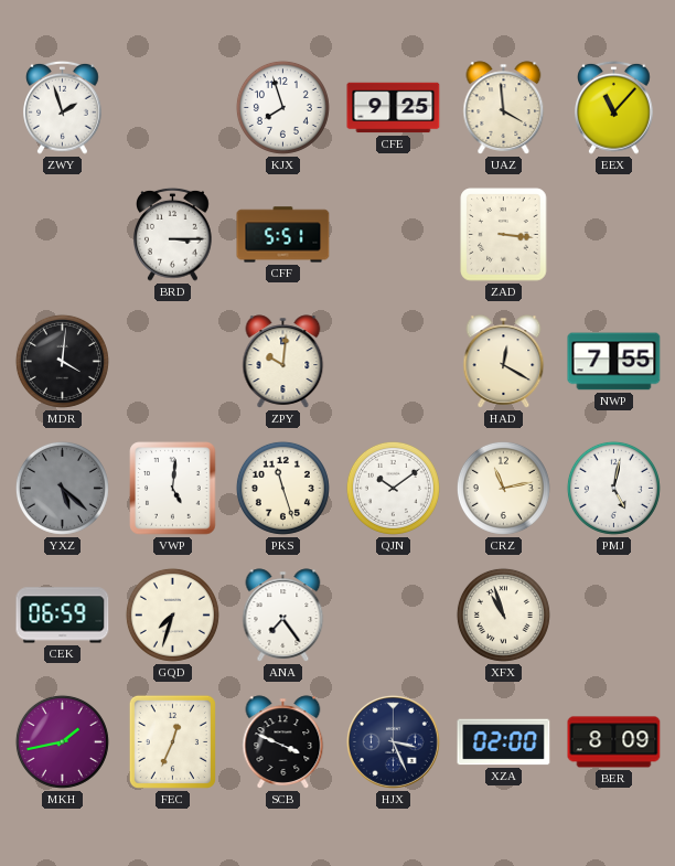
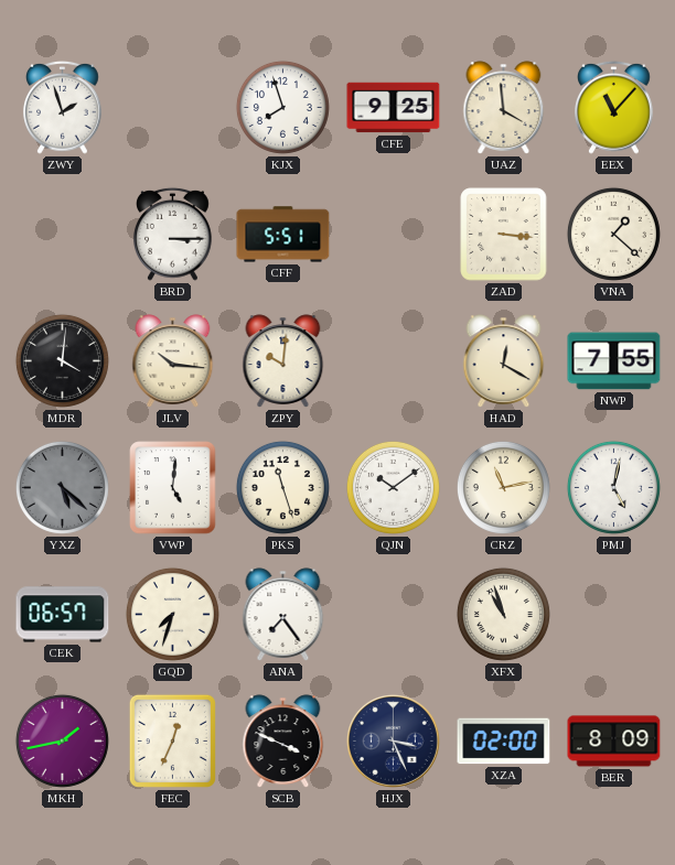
VNA: none -> 1:22 (613, 234)
JLV: none -> 10:16 (173, 361)
CEK: 06:59 -> 06:57 (63, 615)
